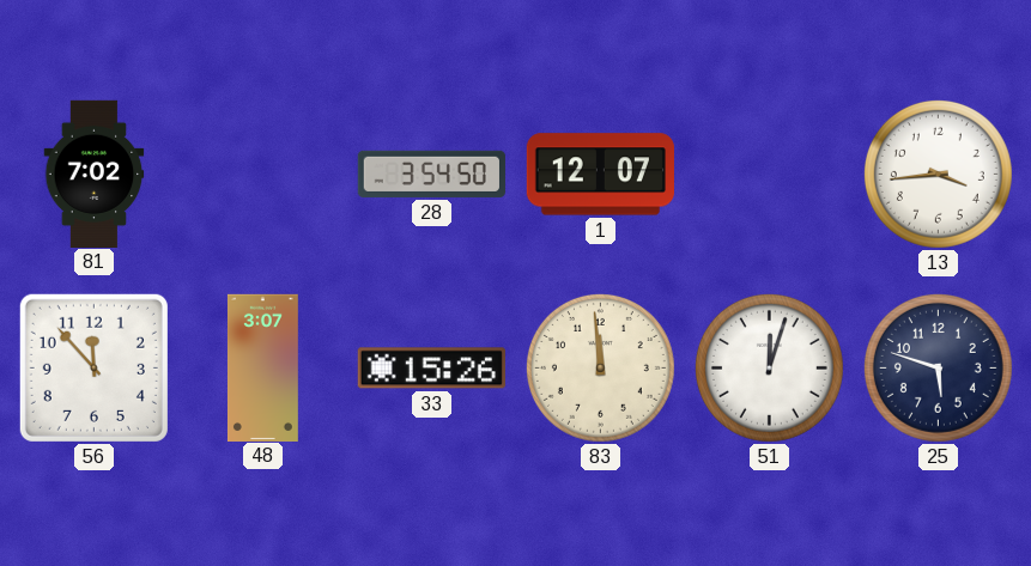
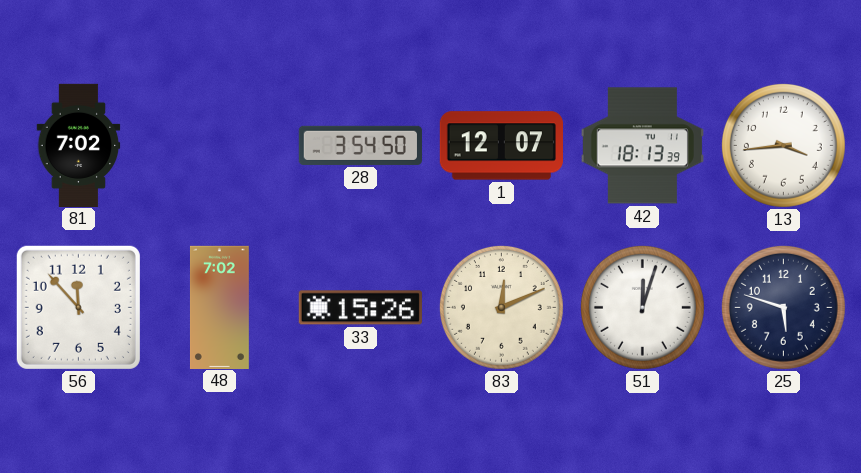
42: none -> 18:13 (642, 146)
48: 3:07 -> 7:02 (219, 307)
83: 11:59 -> 12:11 (501, 307)
